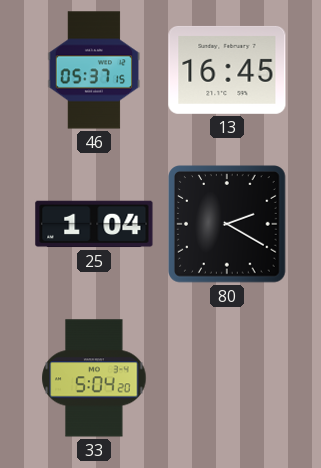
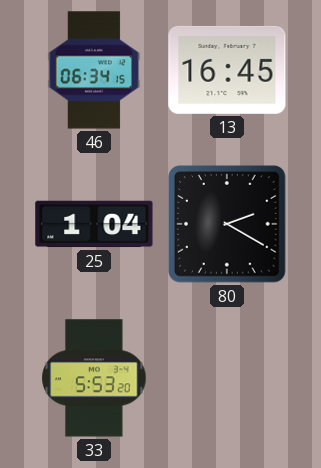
46: 05:37 -> 06:34 (94, 70)
33: 5:04 -> 5:53 (94, 378)
